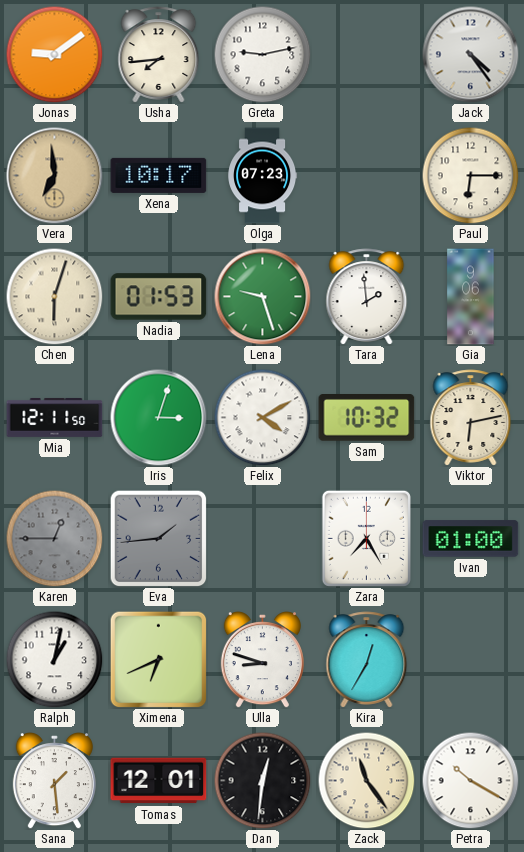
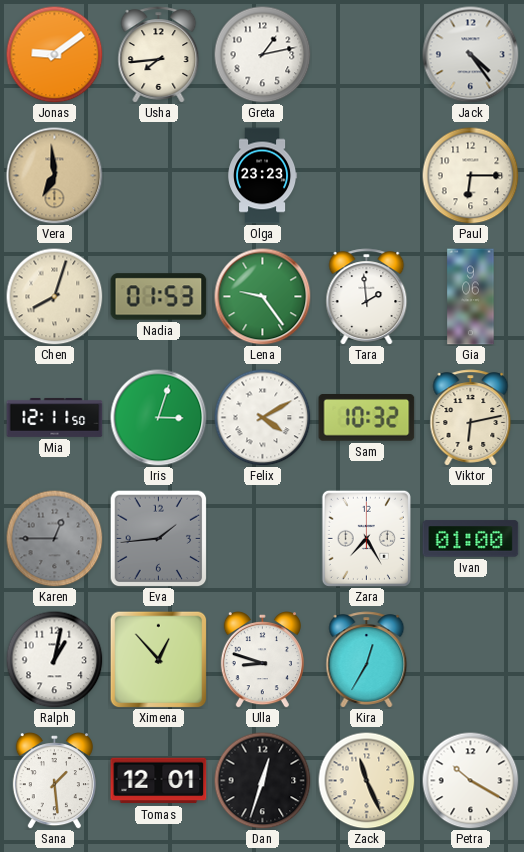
Greta: 9:13 -> 1:13 (262, 54)
Xena: 10:17 -> none (159, 175)
Olga: 07:23 -> 23:23 (263, 176)
Chen: 6:03 -> 8:03 (54, 296)
Lena: 9:27 -> 9:24 (263, 297)
Ximena: 6:41 -> 12:53 (158, 659)
Dan: 12:31 -> 12:33 (262, 780)
Zack: 11:24 -> 11:26 (366, 780)
